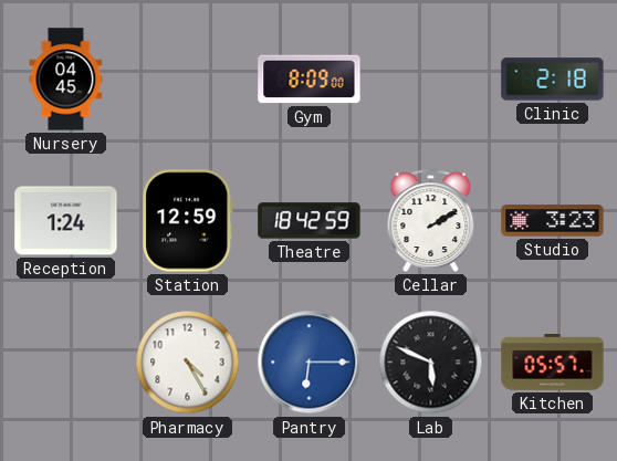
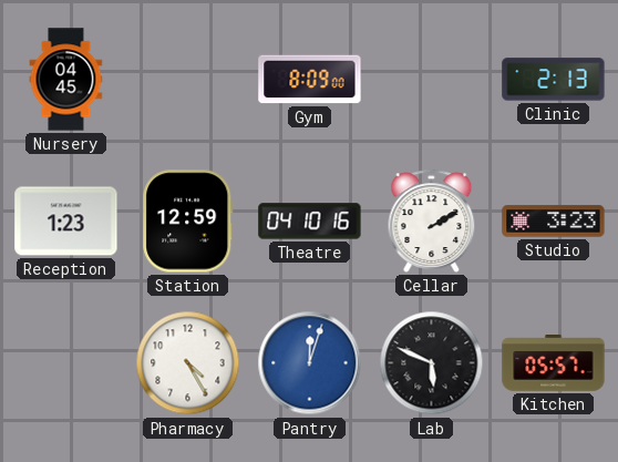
Clinic: 2:18 -> 2:13 (554, 80)
Reception: 1:24 -> 1:23 (66, 222)
Theatre: 18:42 -> 04:10 (310, 222)
Pantry: 6:15 -> 12:03 (310, 363)
